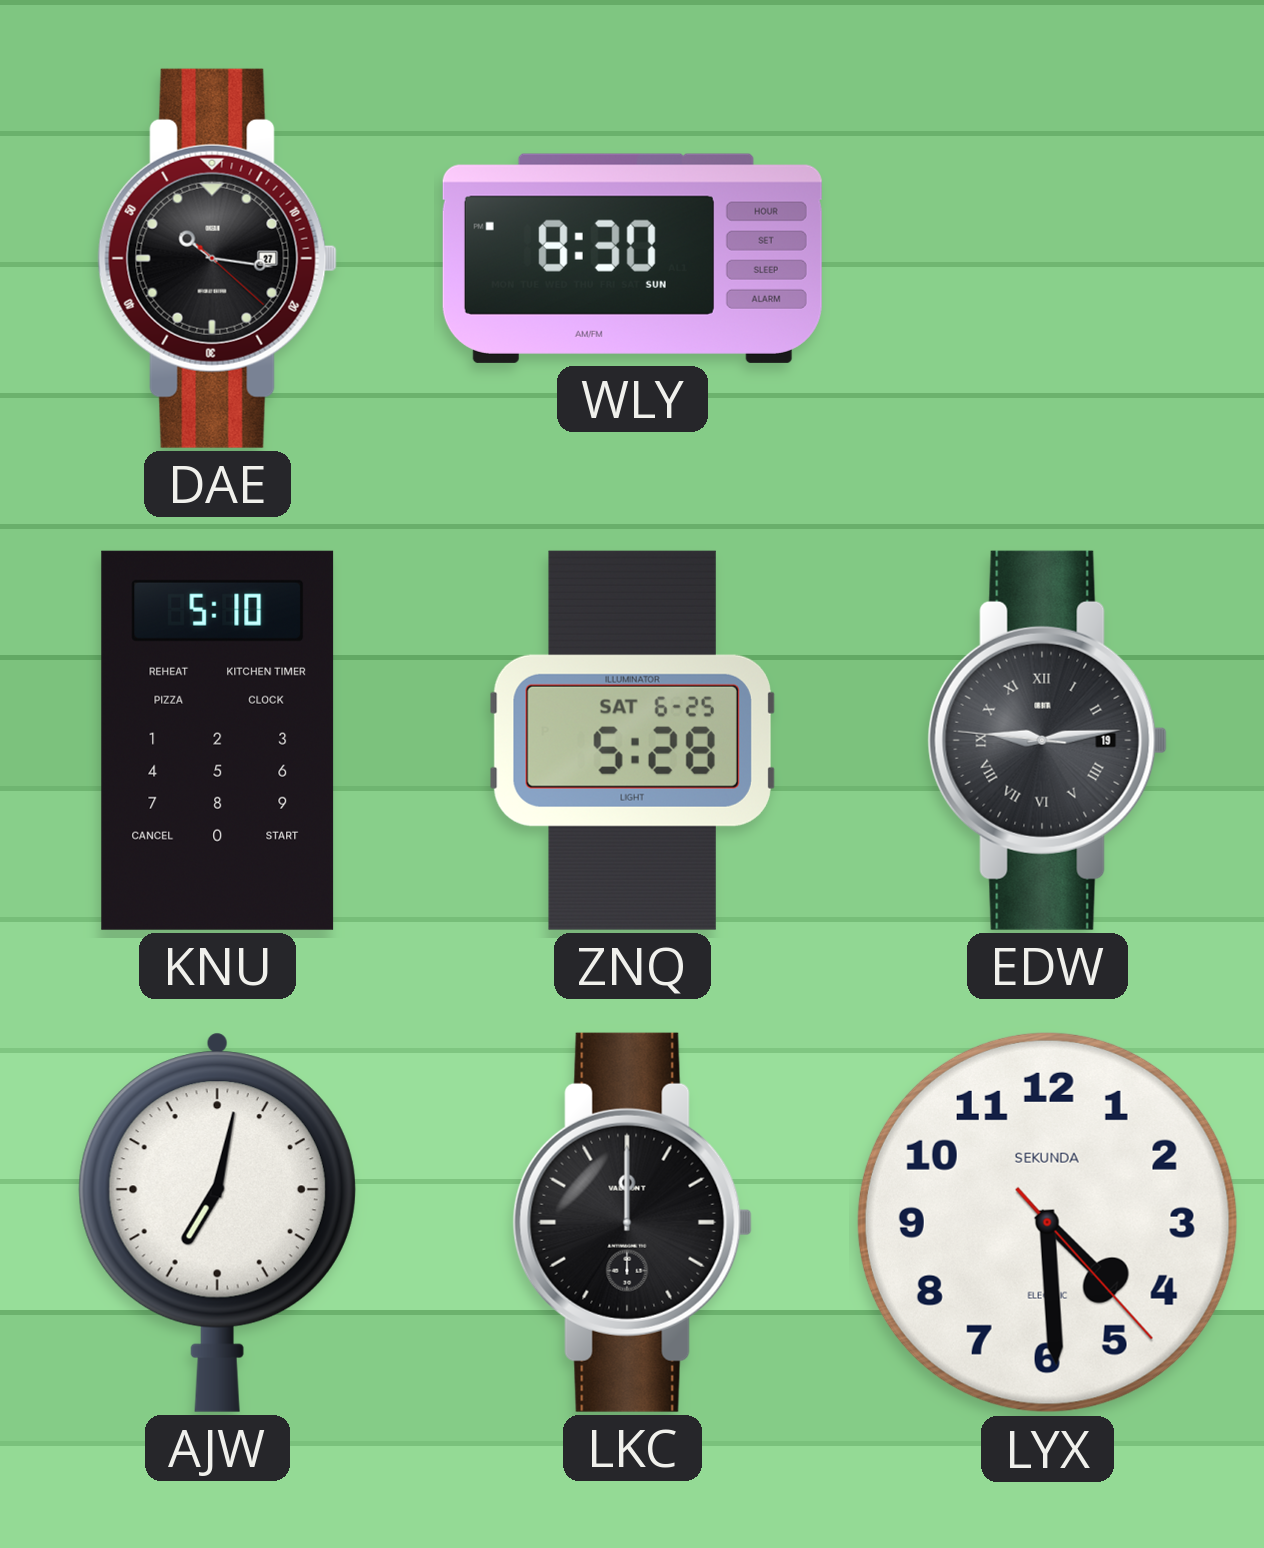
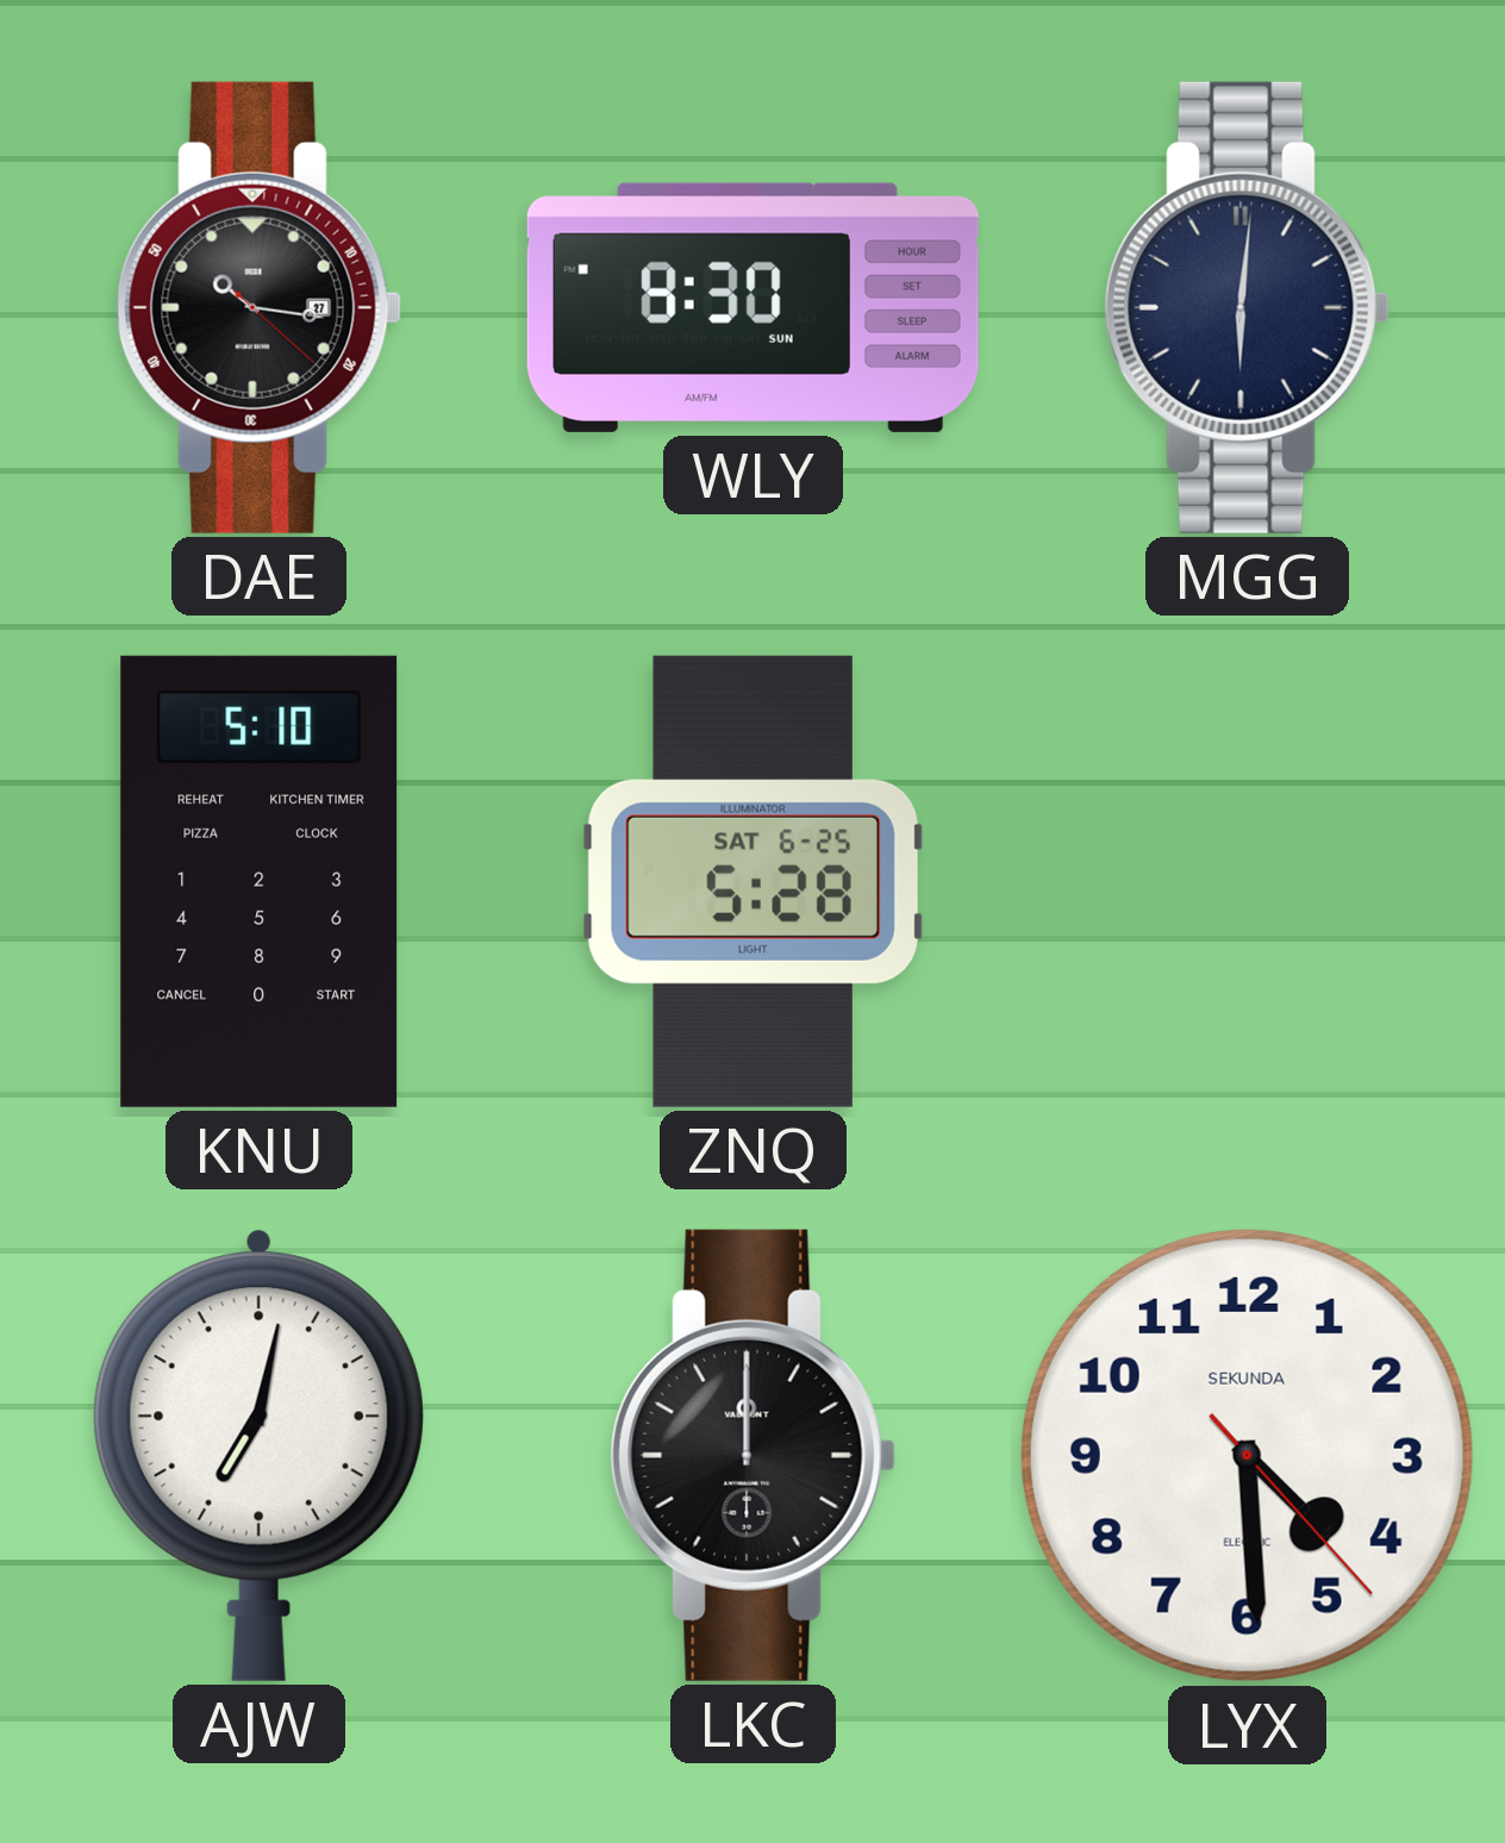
MGG: none -> 6:01 (1247, 307)
EDW: 9:13 -> none (1047, 740)
